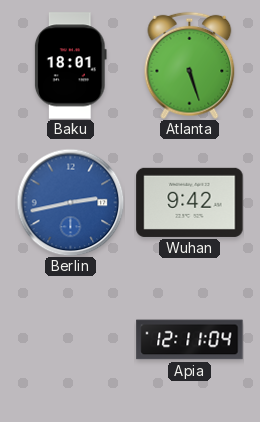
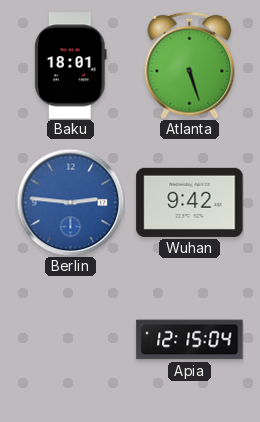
Berlin: 2:43 -> 2:46 (70, 202)
Apia: 12:11 -> 12:15 (190, 340)
